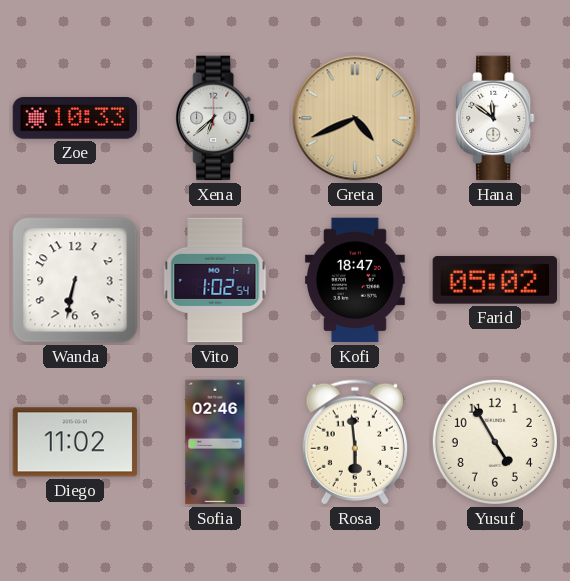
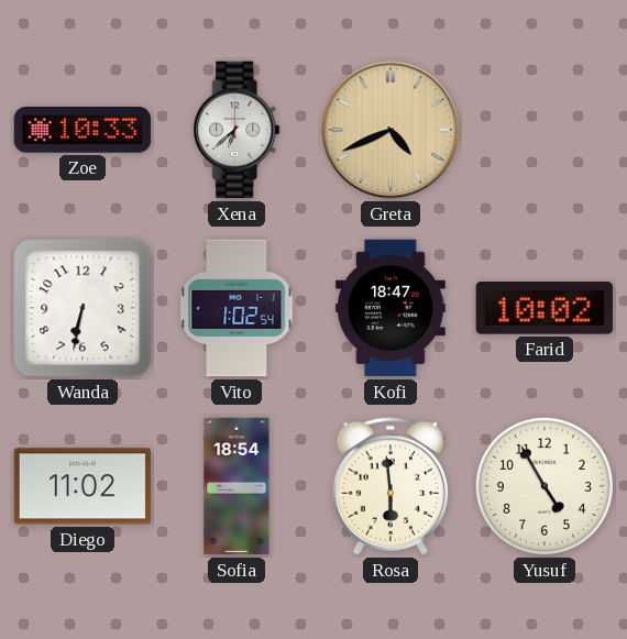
Hana: 11:51 -> none (495, 118)
Farid: 05:02 -> 10:02 (544, 308)
Sofia: 02:46 -> 18:54 (237, 486)
